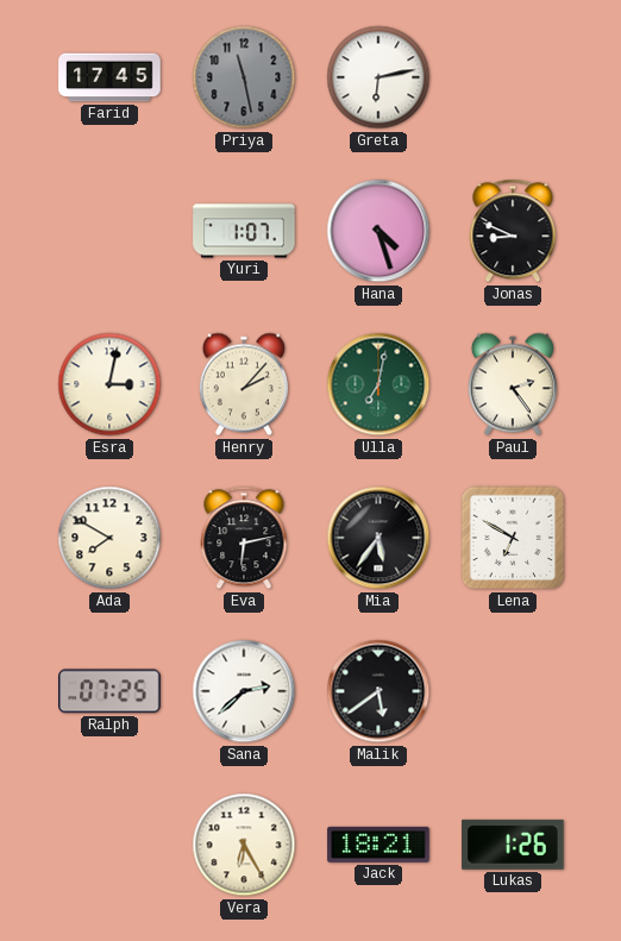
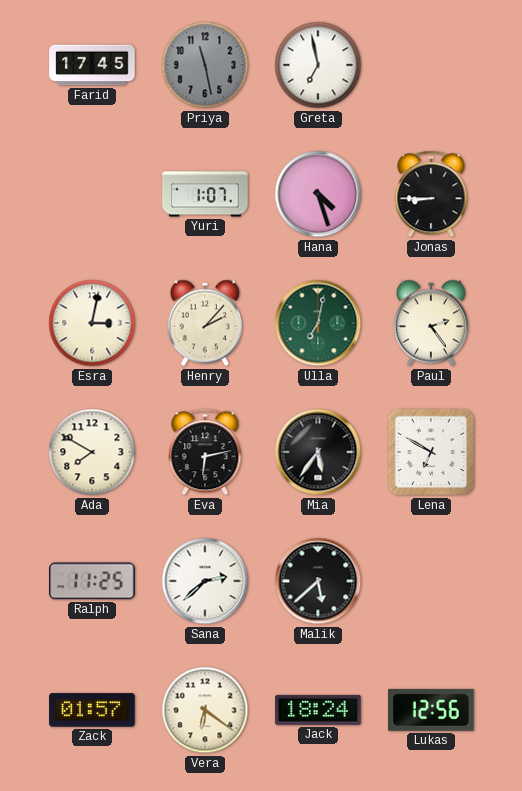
Greta: 6:13 -> 6:58 (318, 65)
Jonas: 8:49 -> 8:45 (431, 194)
Ralph: 07:25 -> 11:25 (92, 581)
Malik: 5:39 -> 5:38 (318, 581)
Zack: none -> 01:57 (92, 710)
Vera: 6:25 -> 6:21 (205, 710)
Jack: 18:21 -> 18:24 (318, 710)
Lukas: 1:26 -> 12:56 (431, 710)
